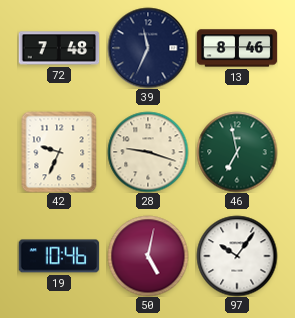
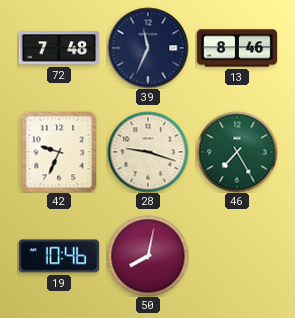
46: 6:58 -> 7:25 (237, 152)
50: 5:02 -> 8:02 (148, 256)
97: 10:06 -> none (237, 256)
